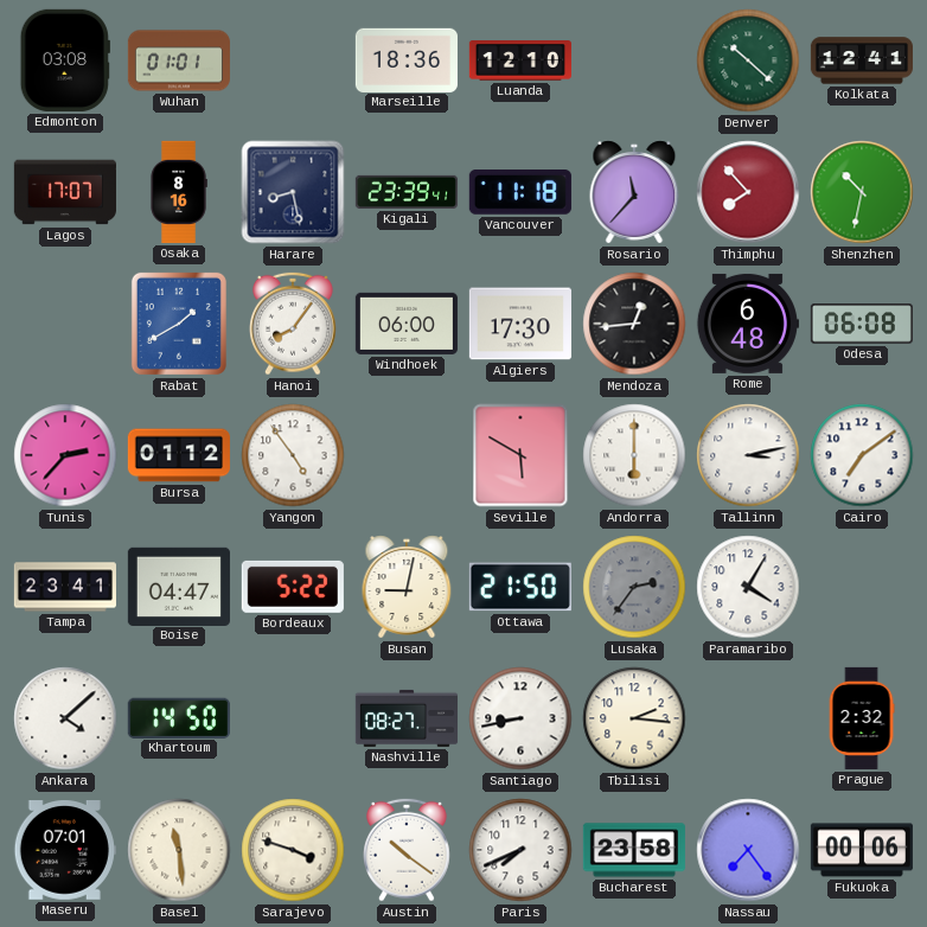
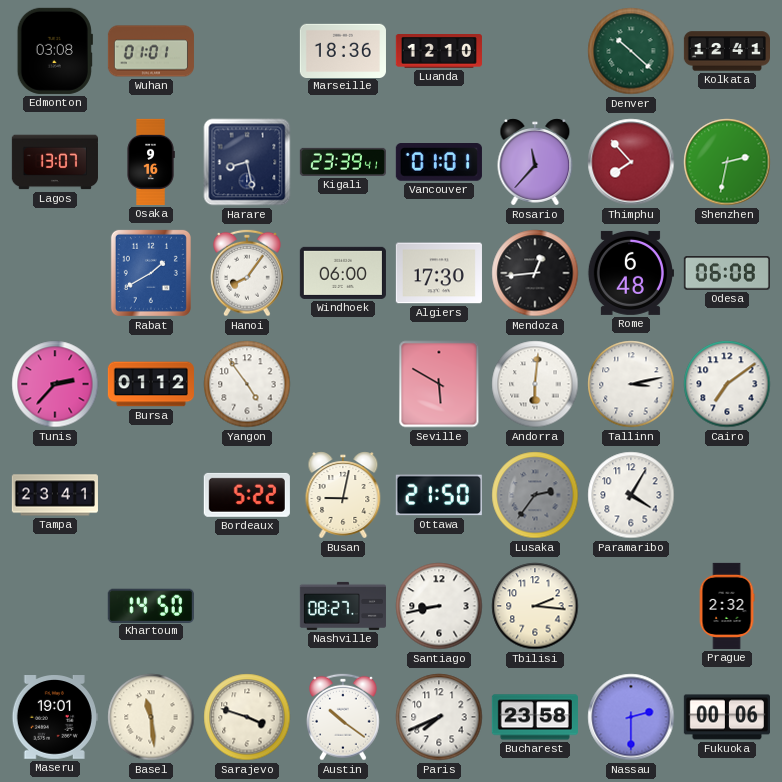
Lagos: 17:07 -> 13:07 (55, 162)
Osaka: 8:16 -> 9:16 (151, 162)
Vancouver: 11:18 -> 01:01 (439, 163)
Shenzhen: 10:32 -> 2:32 (727, 162)
Andorra: 6:00 -> 6:01 (535, 384)
Boise: 04:47 -> none (179, 586)
Ankara: 4:08 -> none (65, 718)
Maseru: 07:01 -> 19:01 (55, 718)
Nassau: 7:24 -> 2:30 (631, 717)
